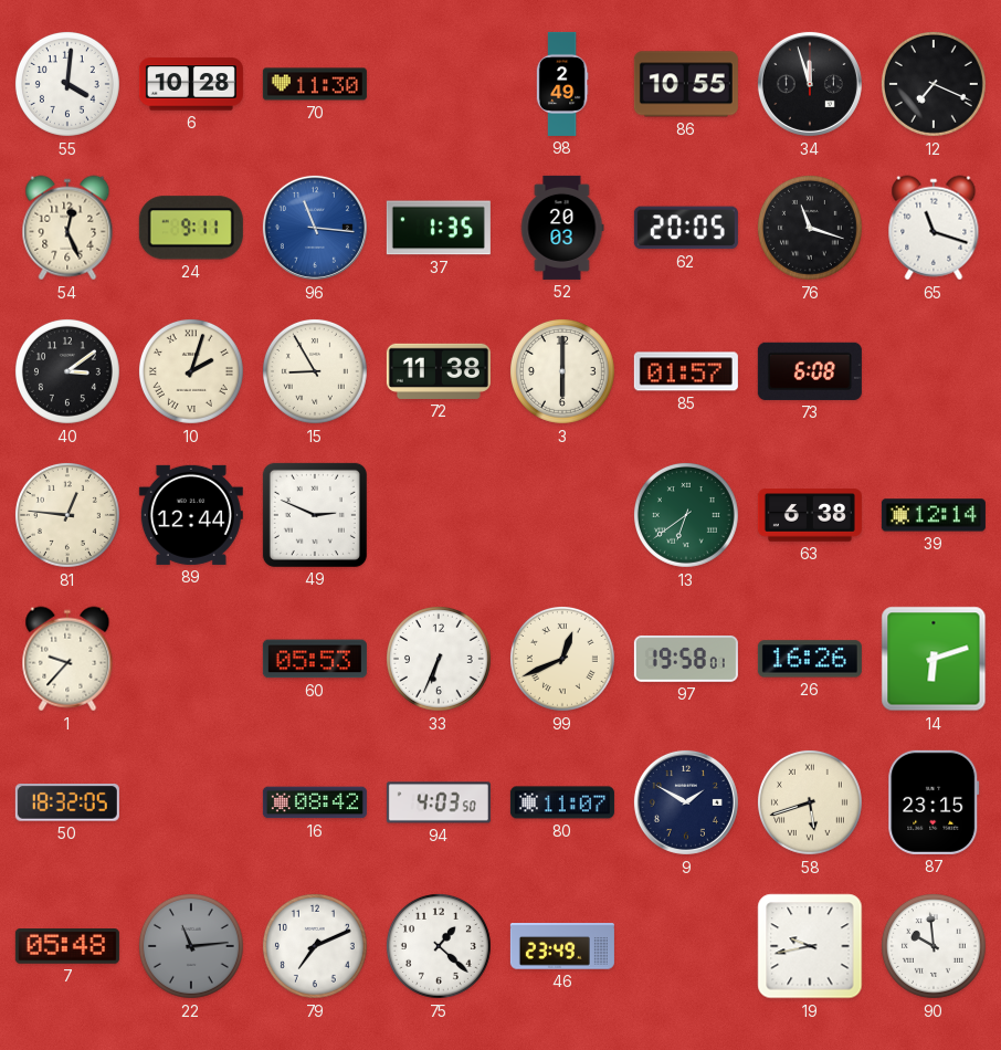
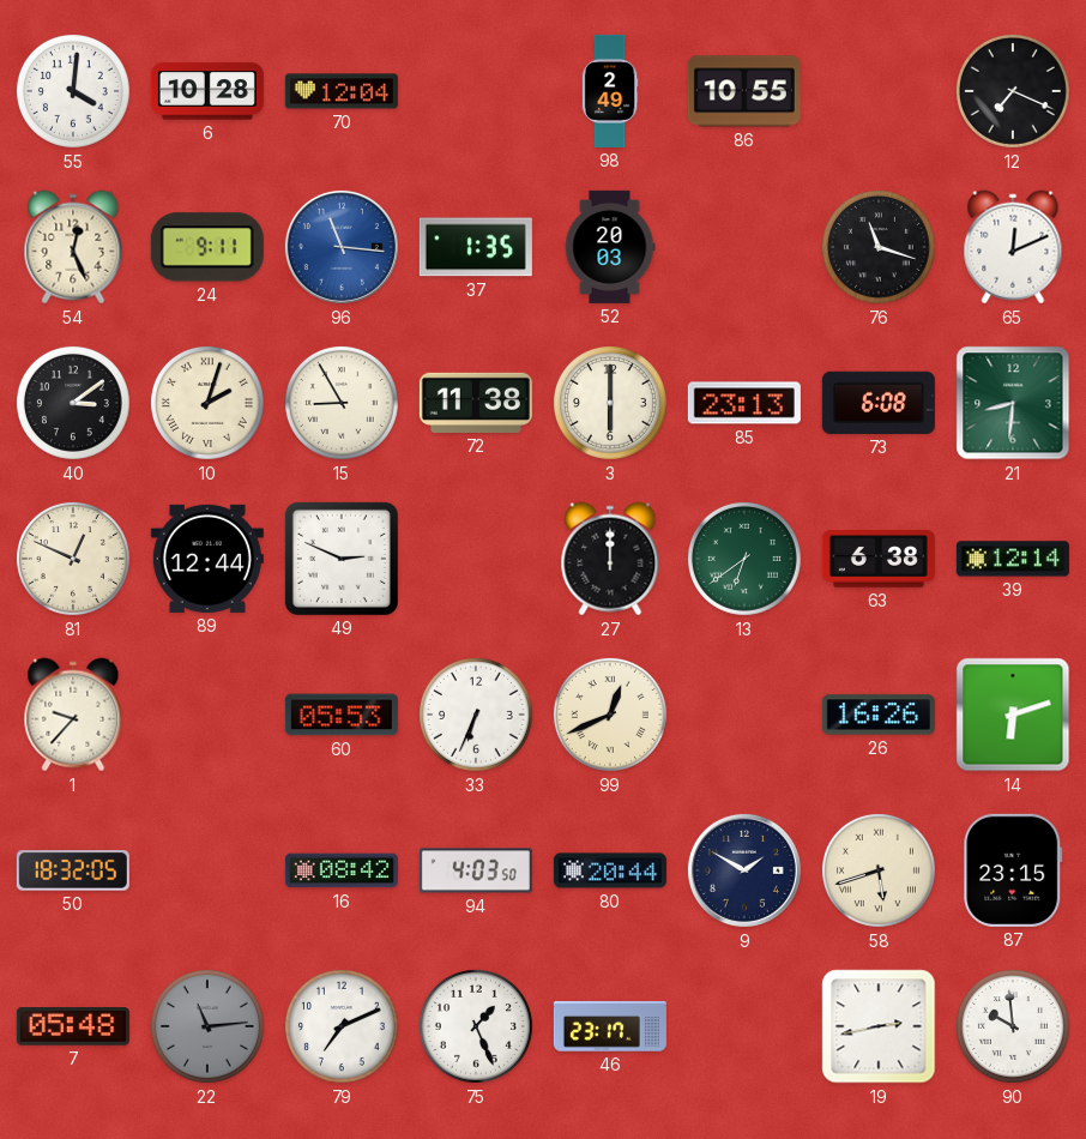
70: 11:30 -> 12:04 (342, 91)
34: 11:57 -> none (810, 84)
62: 20:05 -> none (686, 228)
65: 11:18 -> 12:11 (1013, 247)
85: 01:57 -> 23:13 (744, 403)
21: none -> 8:31 (1013, 403)
81: 12:46 -> 12:49 (73, 559)
27: none -> 12:00 (610, 559)
97: 19:58 -> none (686, 659)
80: 11:07 -> 20:44 (610, 870)
75: 1:22 -> 1:26 (476, 1026)
46: 23:49 -> 23:17 (610, 1026)
19: 9:43 -> 2:43 (879, 1026)
